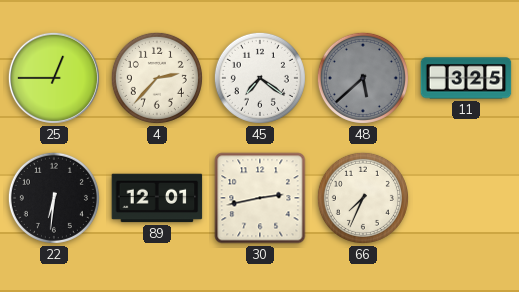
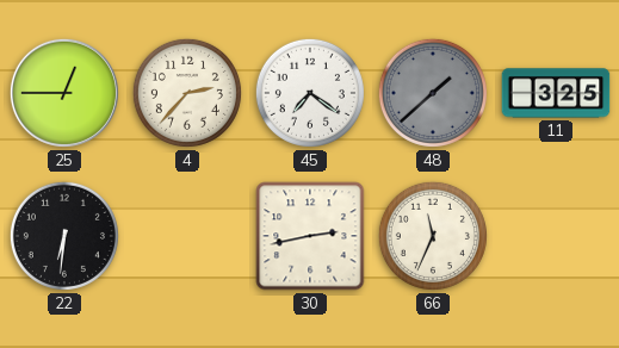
48: 5:38 -> 1:38 (433, 93)
89: 12:01 -> none (157, 198)
66: 7:34 -> 11:34 (433, 236)
